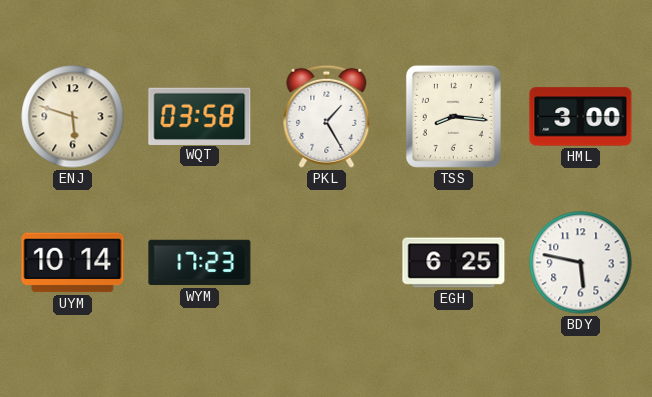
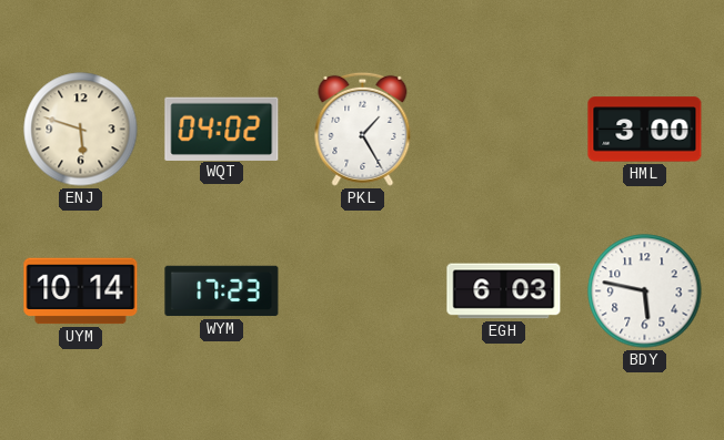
WQT: 03:58 -> 04:02 (222, 129)
TSS: 8:16 -> none (453, 116)
EGH: 6:25 -> 6:03 (504, 291)
